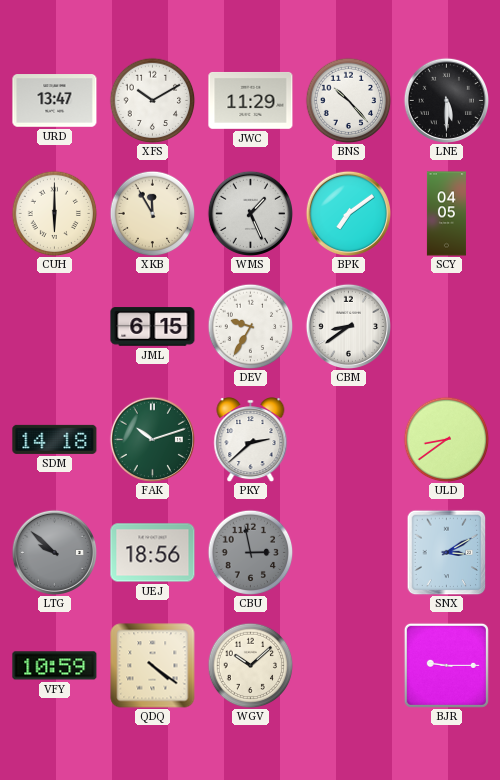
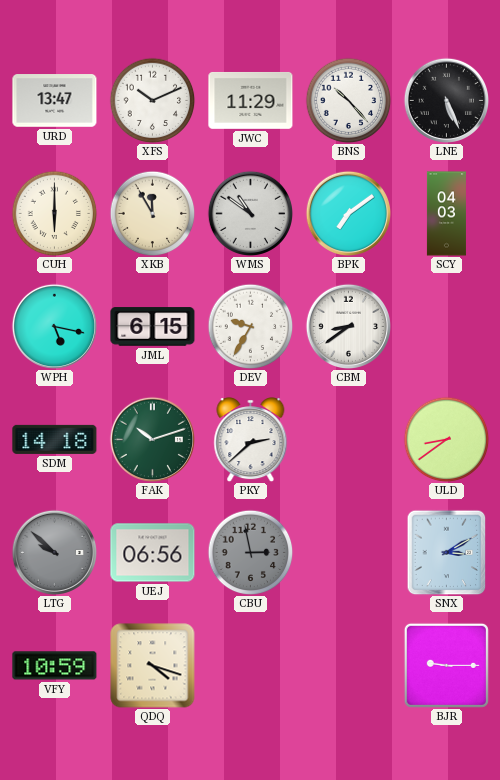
XFS: 10:10 -> 10:11 (152, 100)
LNE: 5:30 -> 5:26 (446, 100)
WMS: 1:26 -> 10:51 (250, 213)
SCY: 04:05 -> 04:03 (446, 214)
WPH: none -> 5:17 (54, 326)
UEJ: 18:56 -> 06:56 (153, 553)
QDQ: 4:21 -> 4:18 (153, 666)
WGV: 10:08 -> none (250, 665)
